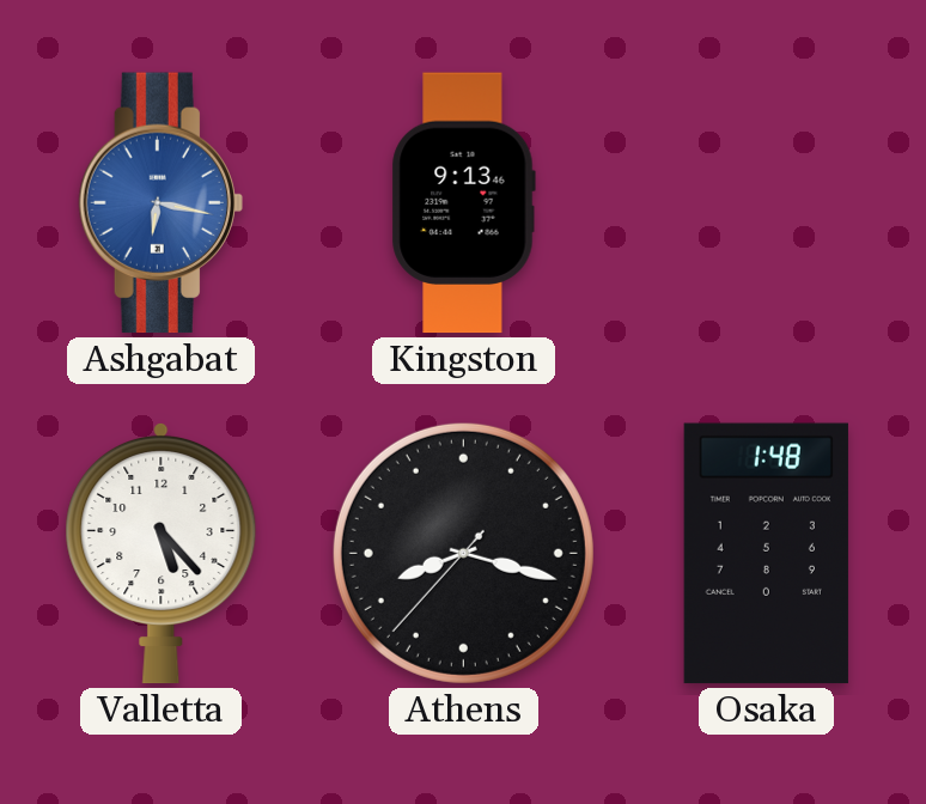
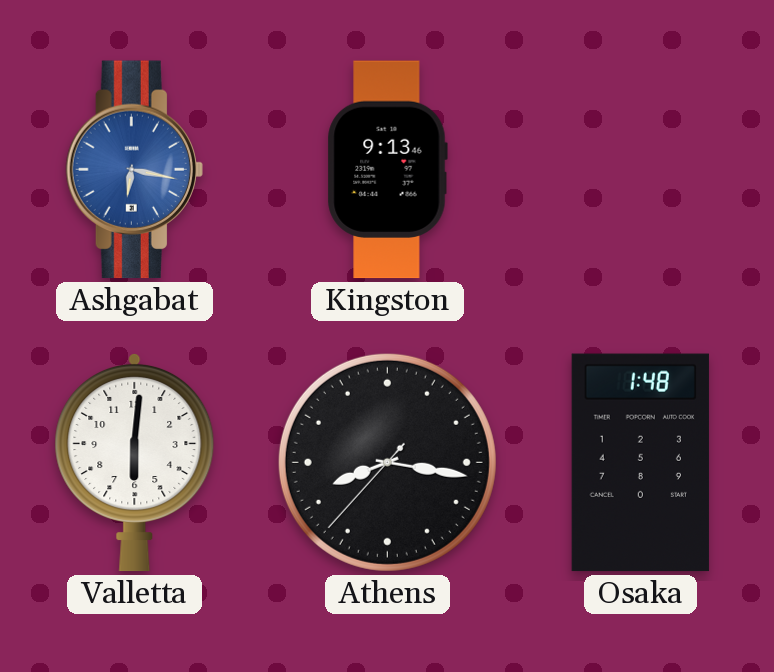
Valletta: 5:23 -> 6:01 (135, 462)
Athens: 8:17 -> 8:16 (387, 462)
